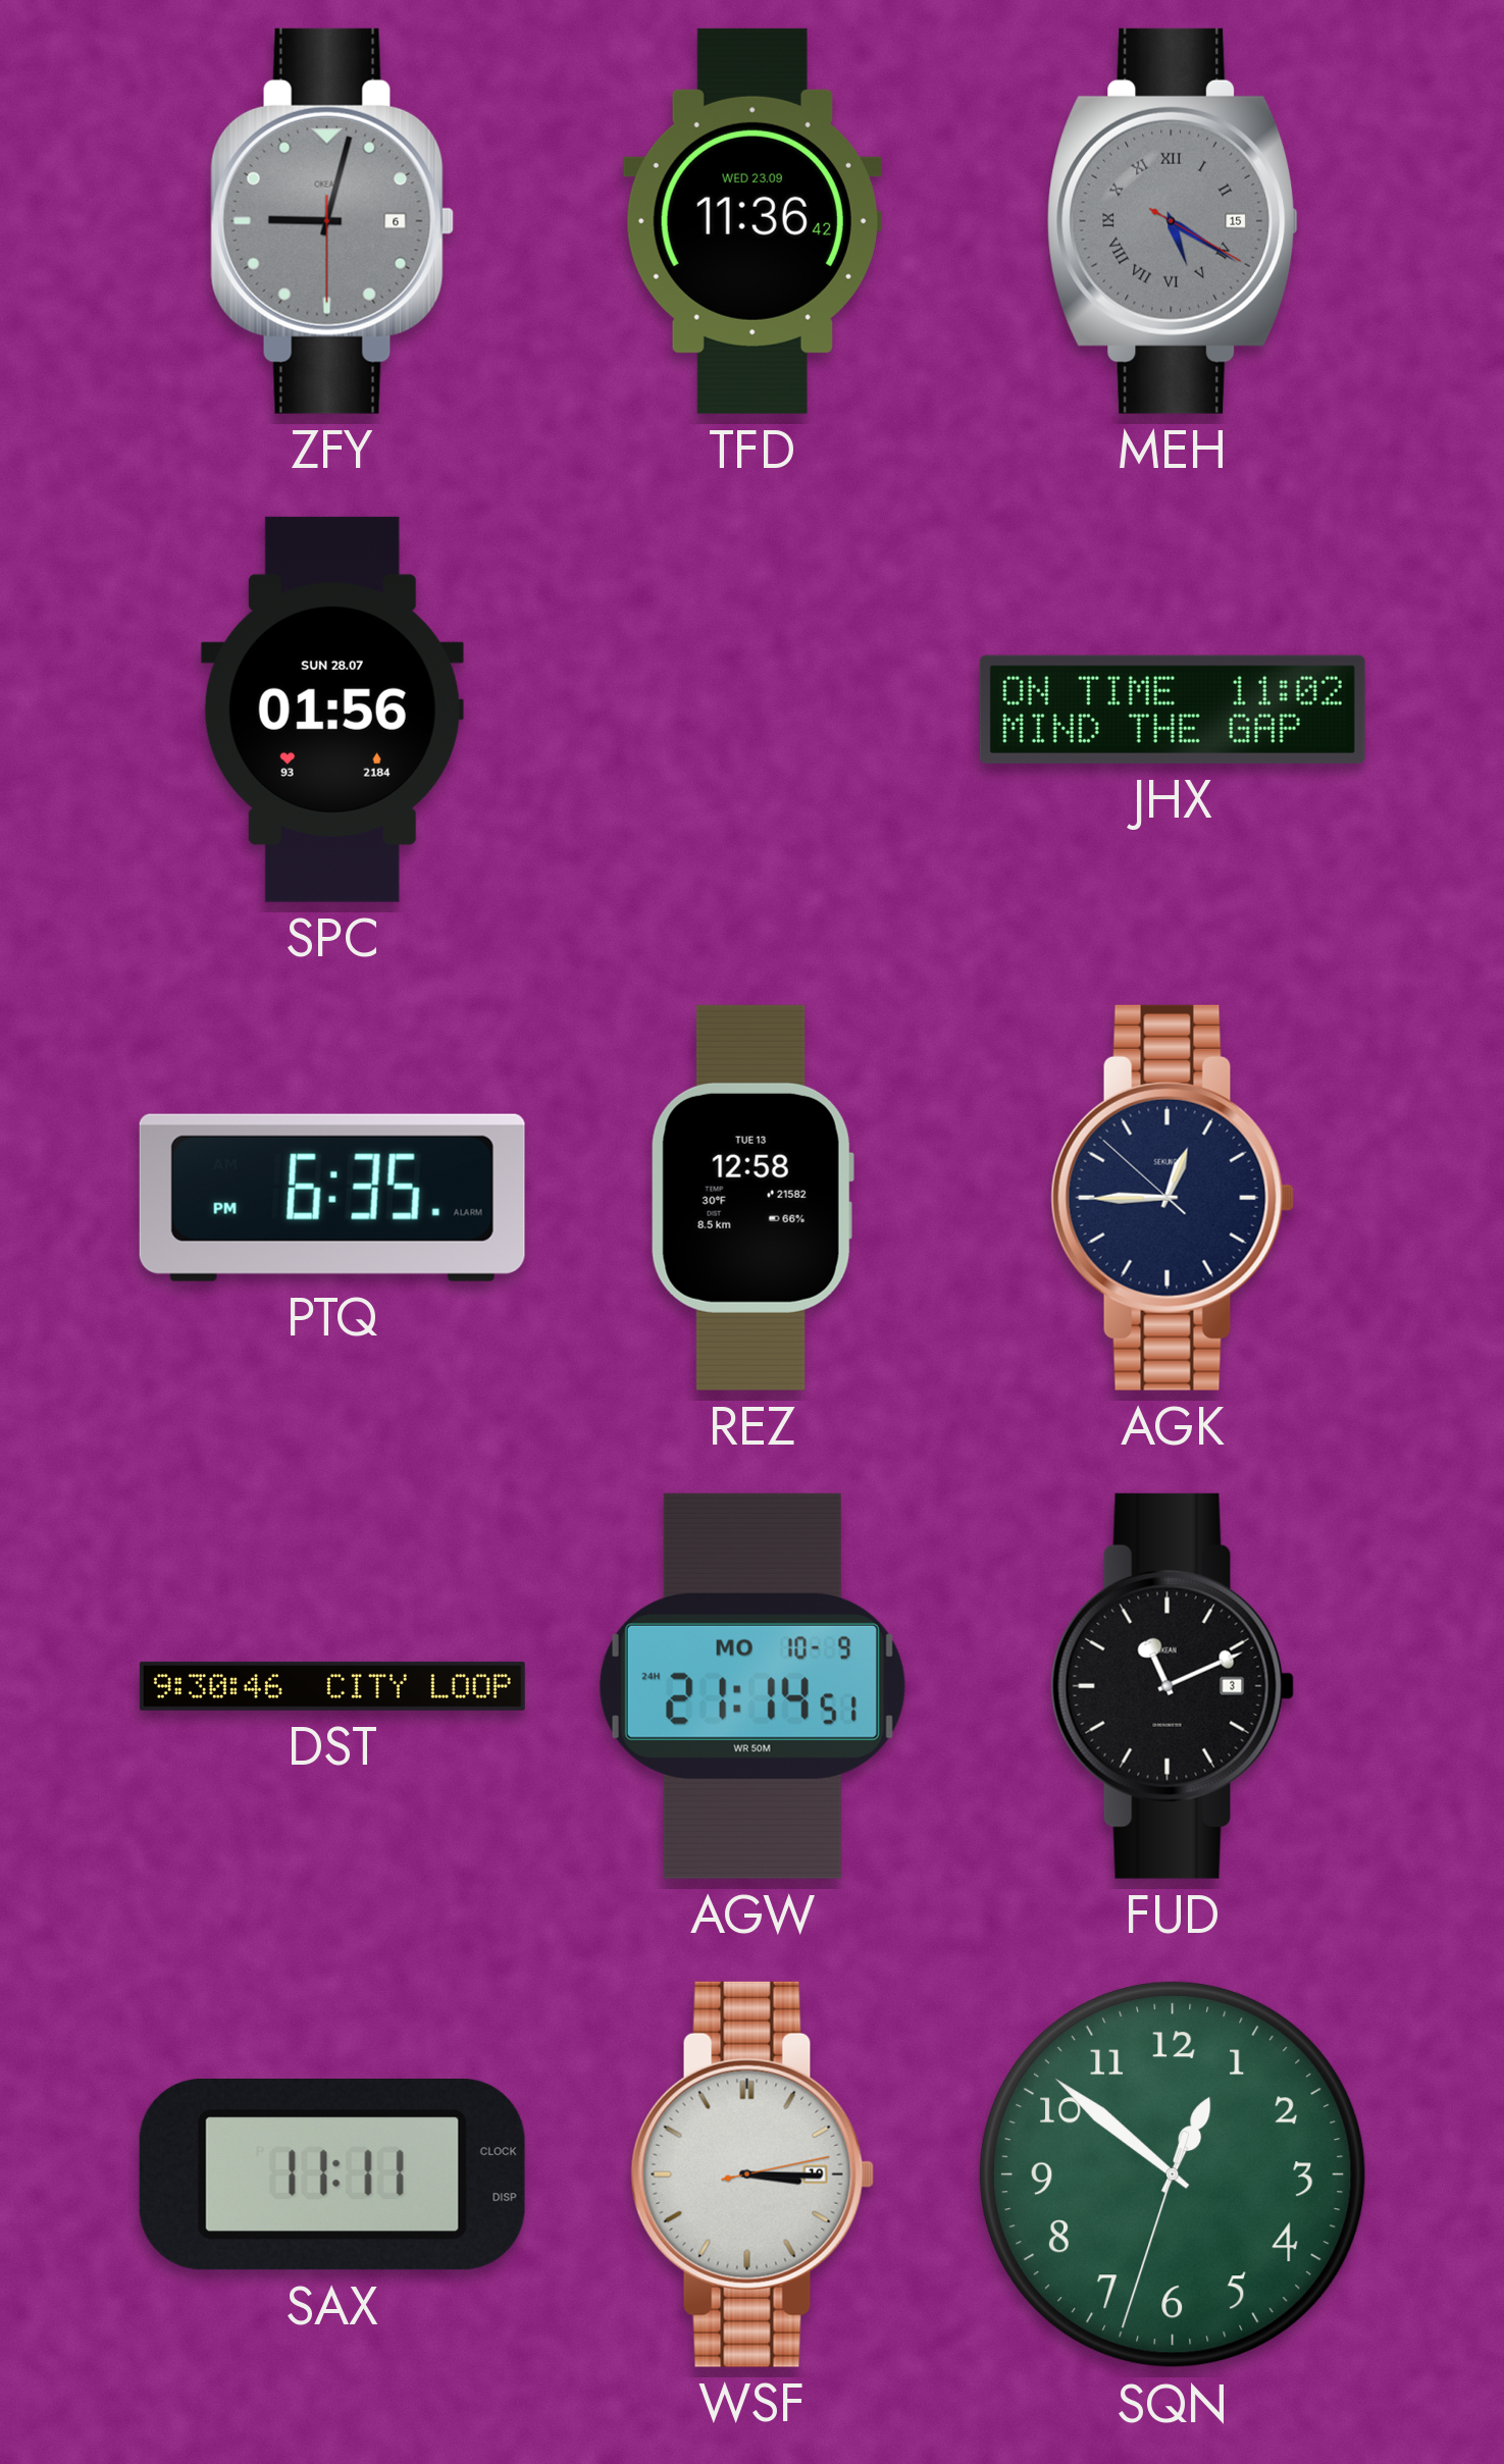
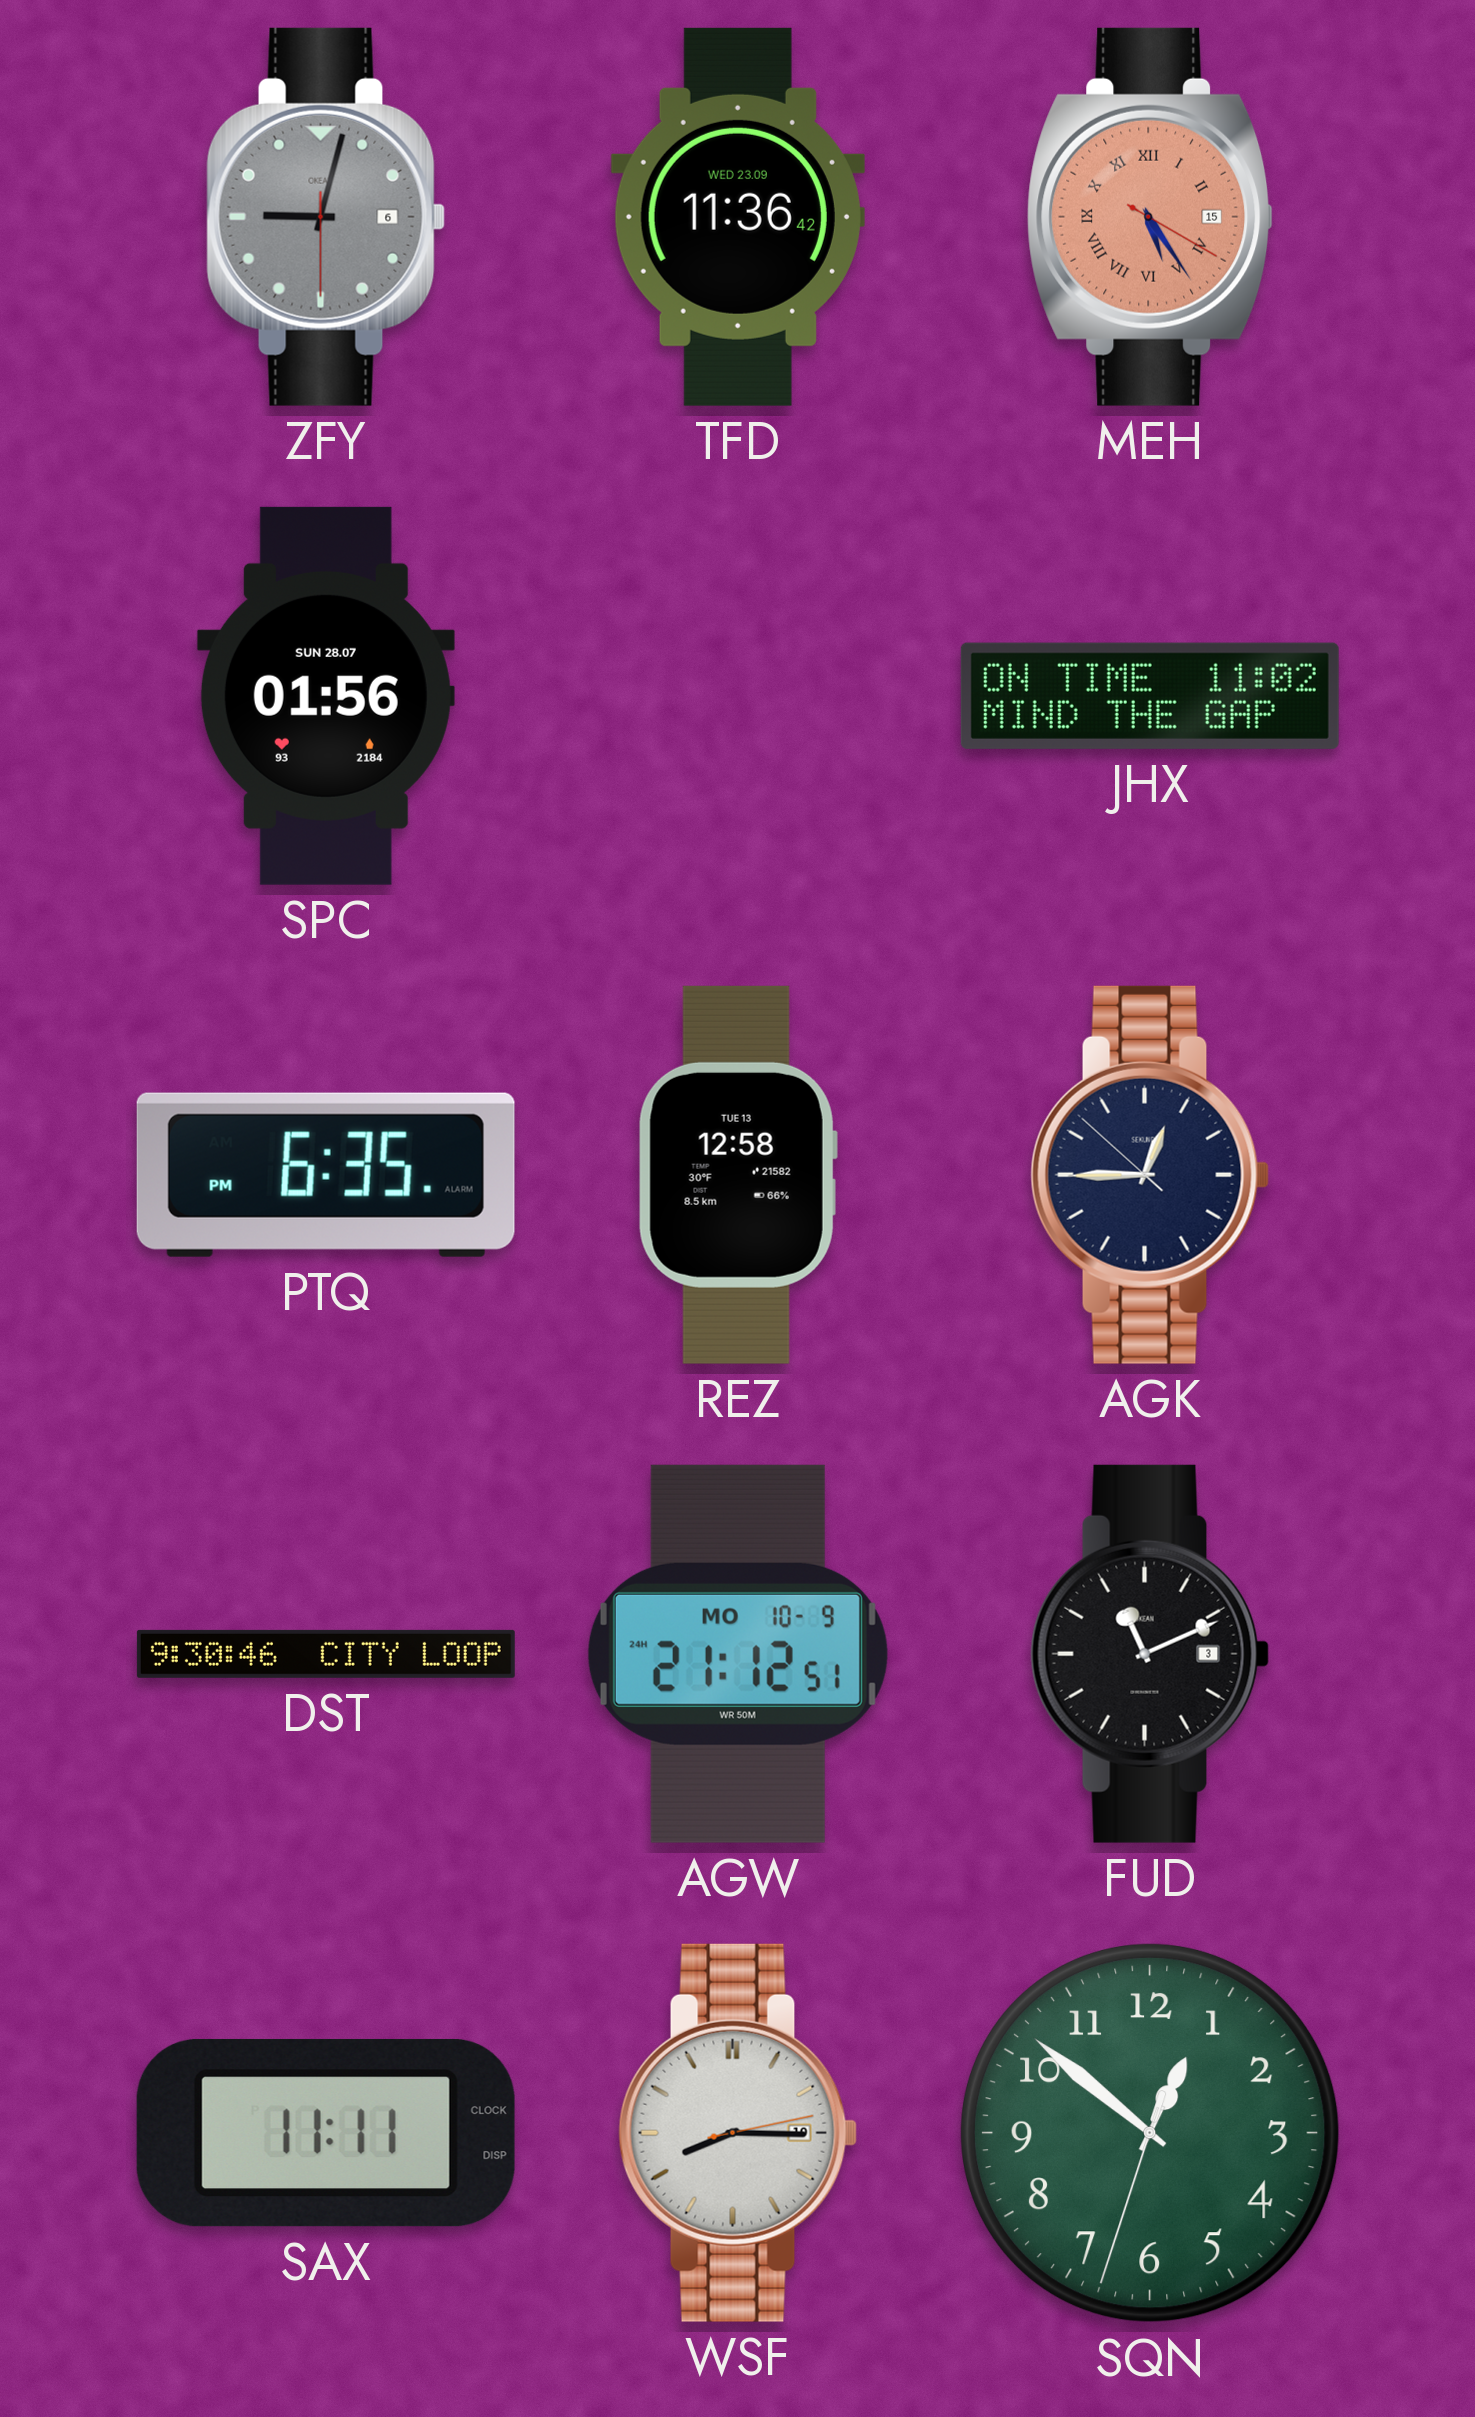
MEH: 5:20 -> 5:24 (1150, 217)
MEH dial: grey -> salmon (1150, 217)
AGW: 21:14 -> 21:12 (738, 1654)
WSF: 3:15 -> 8:15 (738, 2133)
